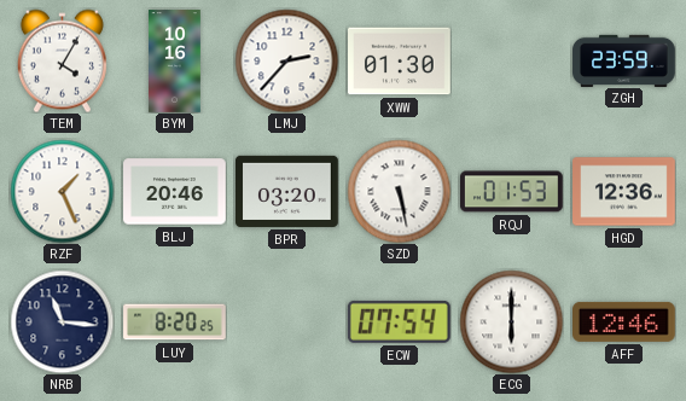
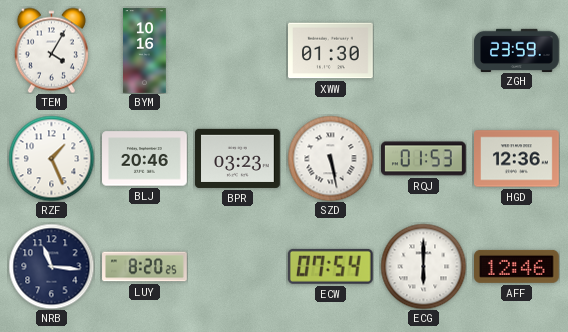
LMJ: 2:37 -> none (286, 60)
BPR: 03:20 -> 03:23 (238, 158)
